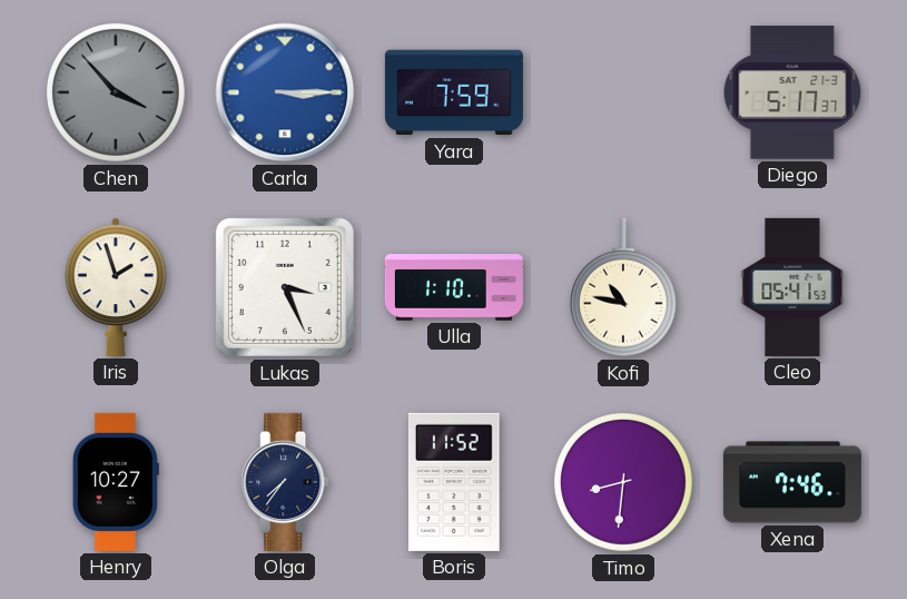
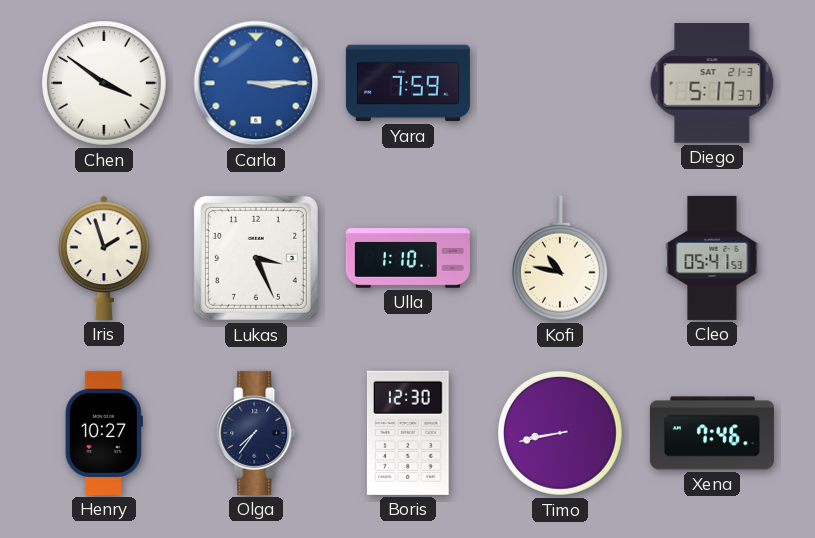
Chen: 3:53 -> 3:51 (105, 84)
Chen dial: grey -> white (105, 84)
Boris: 11:52 -> 12:30 (408, 433)
Timo: 8:31 -> 8:43 (561, 434)
